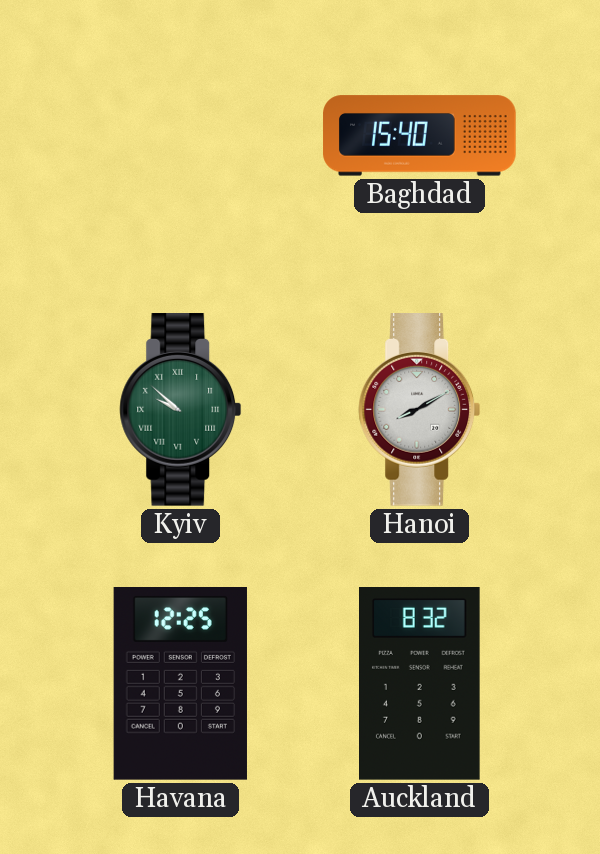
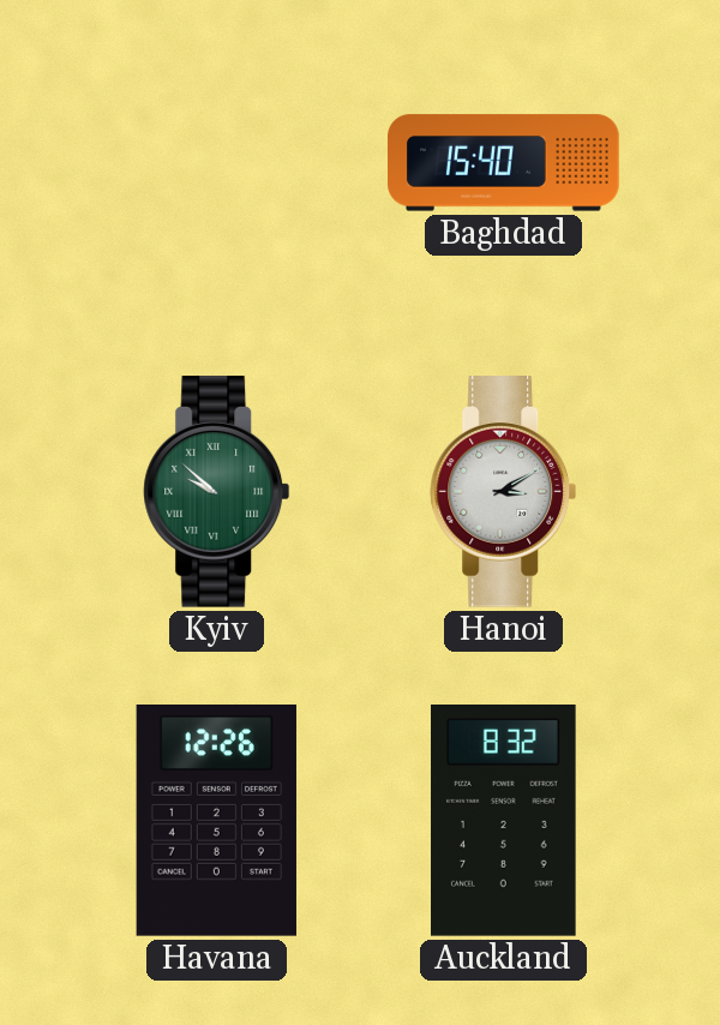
Hanoi: 8:10 -> 3:10 (504, 492)
Havana: 12:25 -> 12:26 (216, 821)
